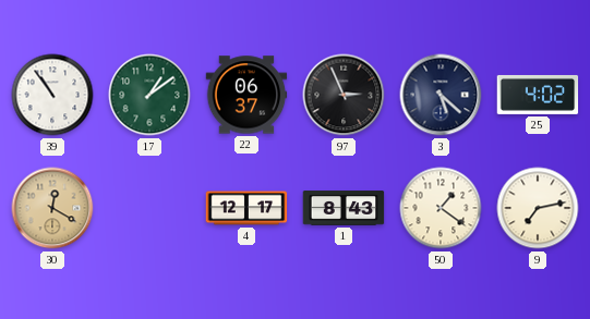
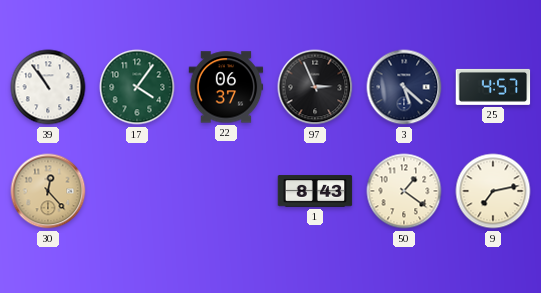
17: 1:09 -> 4:06 (137, 87)
25: 4:02 -> 4:57 (493, 87)
30: 12:20 -> 12:23 (48, 191)
4: 12:17 -> none (246, 208)
